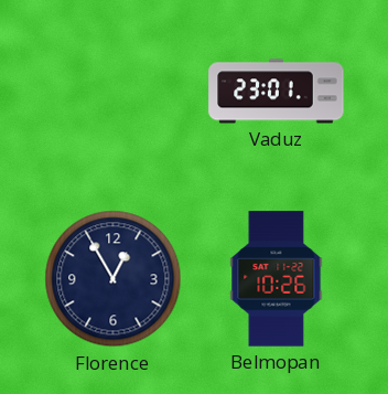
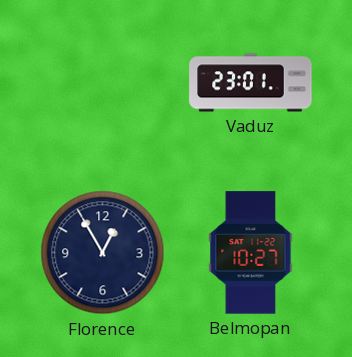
Belmopan: 10:26 -> 10:27 (251, 253)
